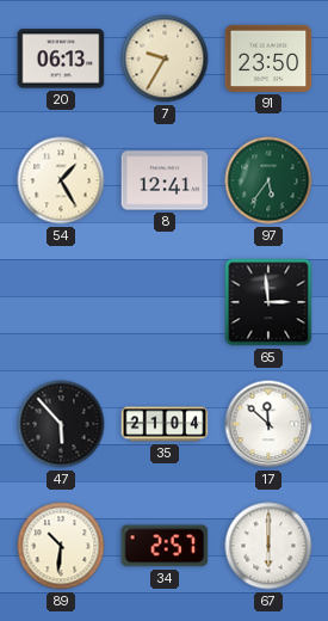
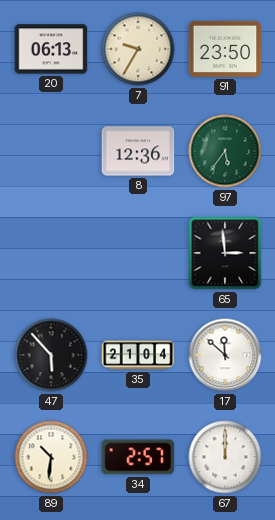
54: 1:25 -> none (61, 180)
8: 12:41 -> 12:36 (138, 151)
67: 6:00 -> 12:00 (225, 457)
